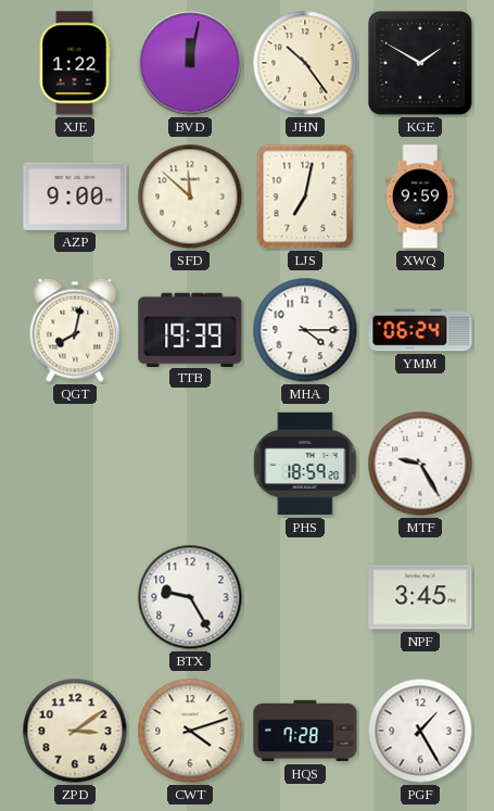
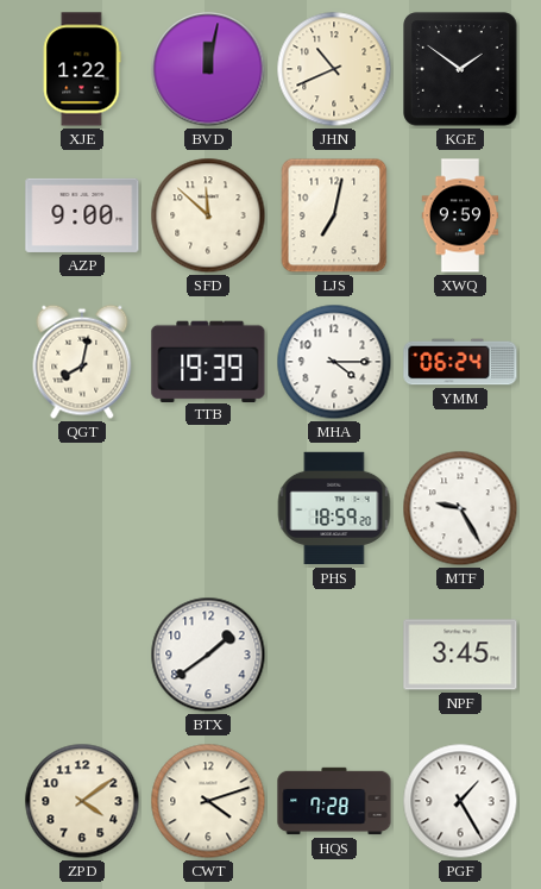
JHN: 10:24 -> 10:41 (334, 69)
KGE: 1:50 -> 1:51 (460, 69)
BTX: 9:25 -> 1:39 (208, 655)
ZPD: 3:09 -> 4:09 (82, 801)
